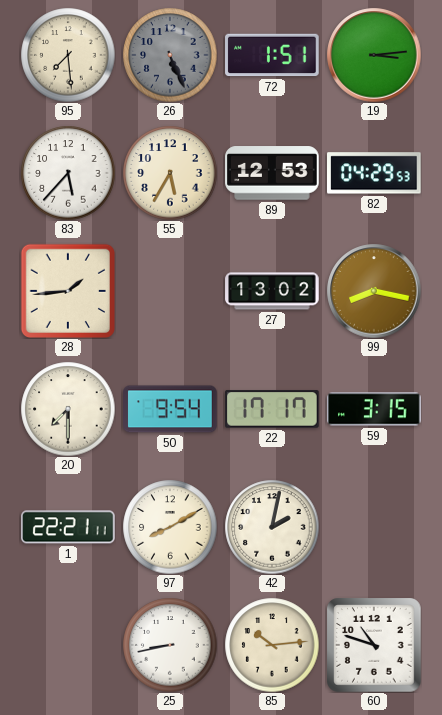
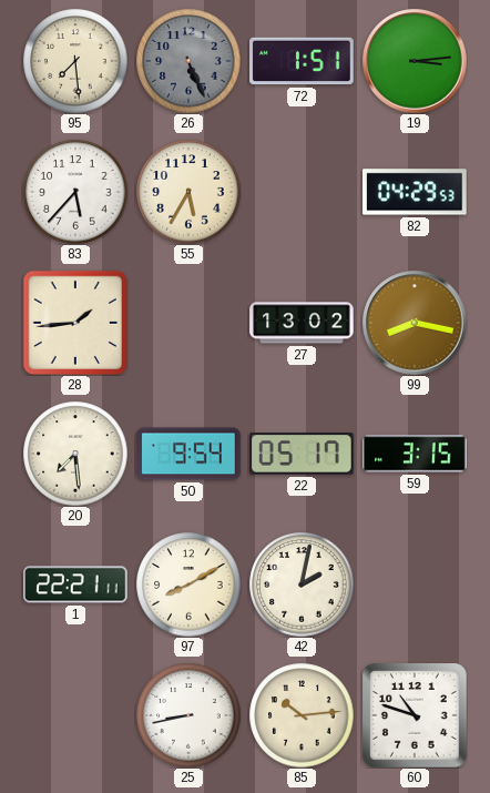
89: 12:53 -> none (272, 173)
20: 7:30 -> 7:29 (75, 454)
22: 17:17 -> 05:17 (302, 454)
